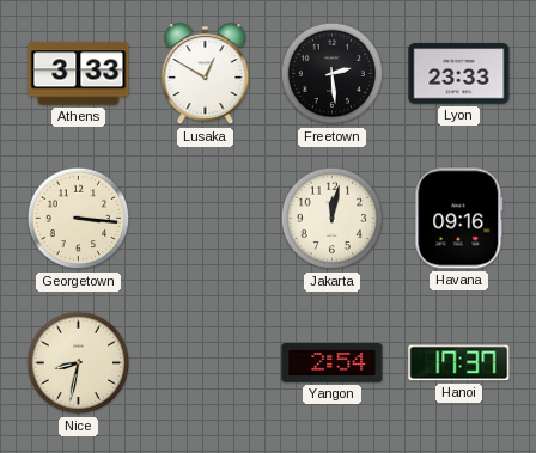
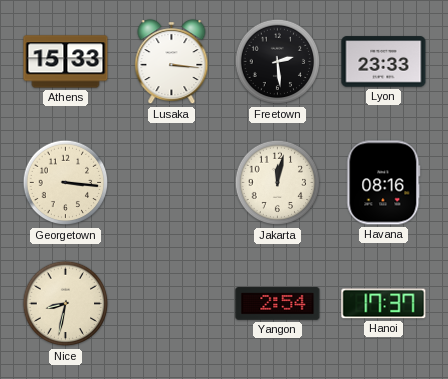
Athens: 3:33 -> 15:33 (66, 62)
Lusaka: 12:50 -> 3:16 (172, 62)
Havana: 09:16 -> 08:16 (384, 183)
